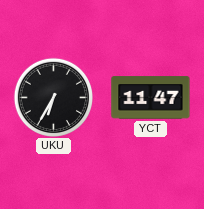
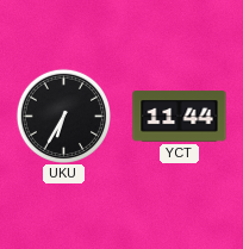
YCT: 11:47 -> 11:44 (180, 117)
